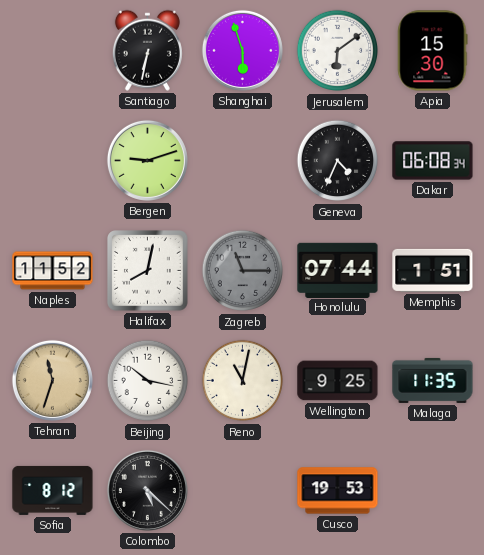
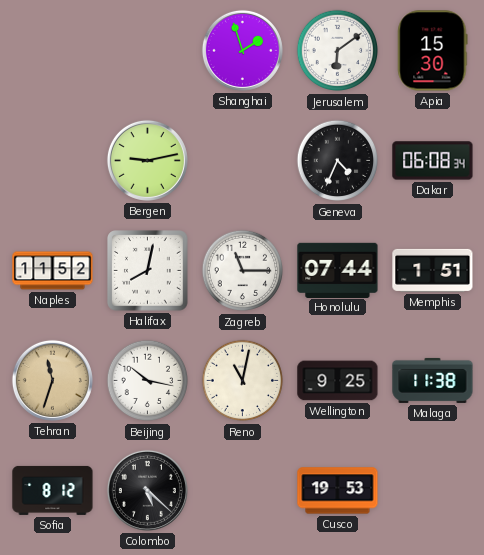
Santiago: 6:32 -> none (147, 50)
Shanghai: 5:57 -> 1:57 (242, 50)
Bergen: 9:12 -> 9:13 (147, 160)
Zagreb dial: grey -> white (243, 271)
Malaga: 11:35 -> 11:38 (433, 380)
